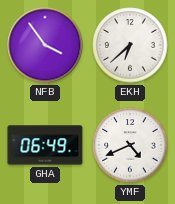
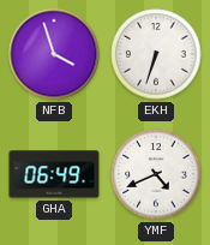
NFB: 3:54 -> 3:57 (54, 54)
EKH: 6:38 -> 6:33 (156, 54)
